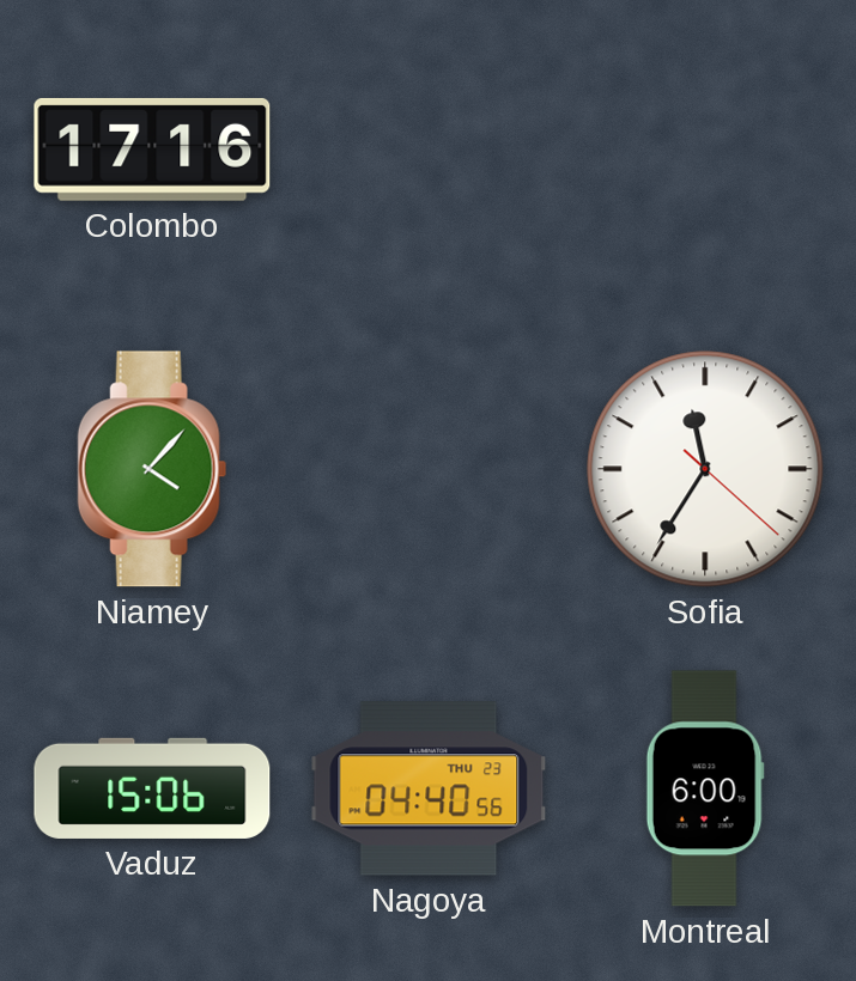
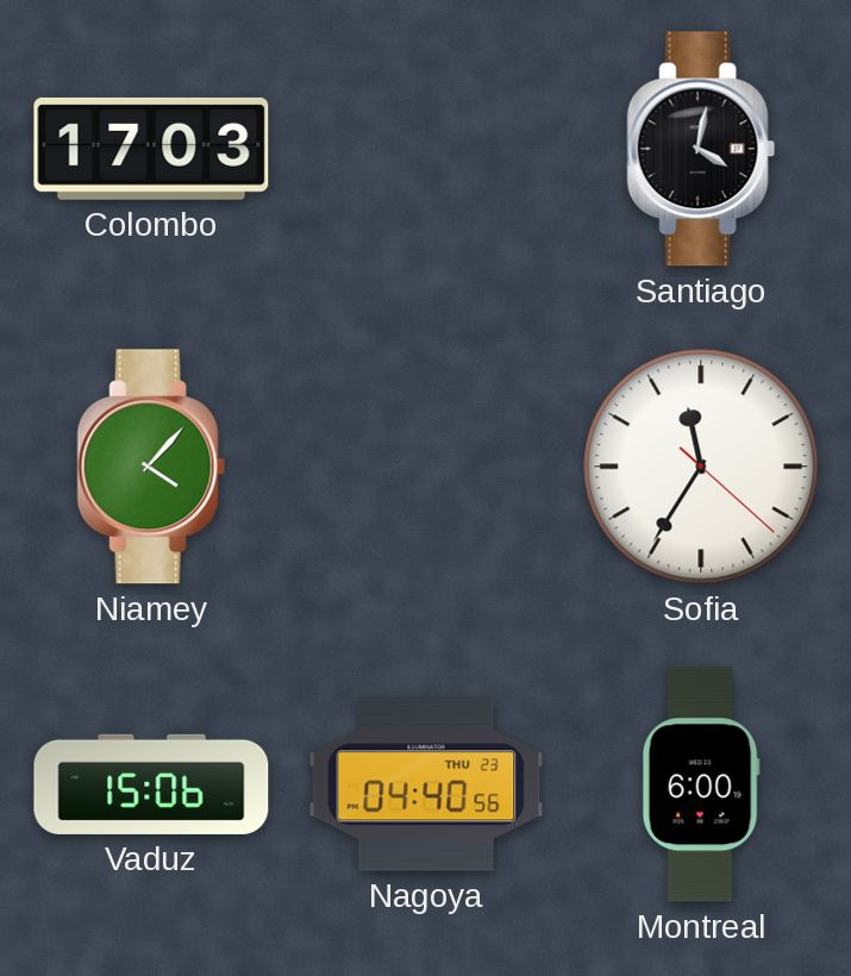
Colombo: 17:16 -> 17:03 (151, 149)
Santiago: none -> 4:02 (701, 149)
